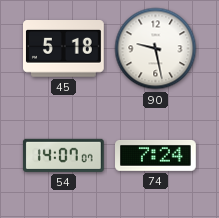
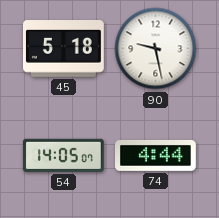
54: 14:07 -> 14:05 (63, 155)
74: 7:24 -> 4:44 (156, 156)
